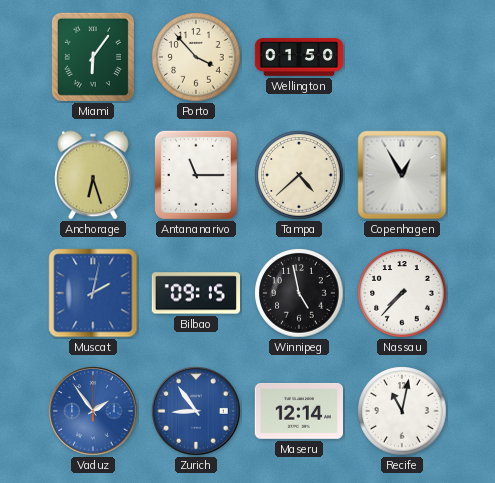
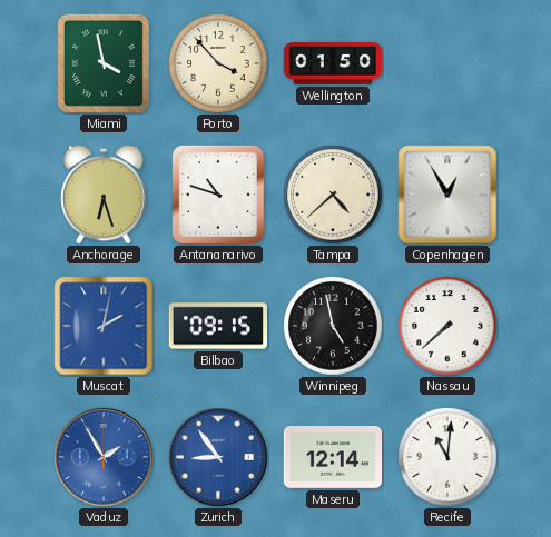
Miami: 6:06 -> 3:58 (104, 63)
Antananarivo: 11:15 -> 10:48 (218, 195)
Nassau: 7:37 -> 7:38 (447, 326)
Vaduz: 1:54 -> 1:55 (104, 457)
Recife: 11:02 -> 11:01 (447, 457)
